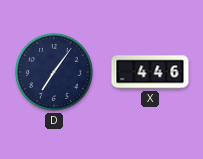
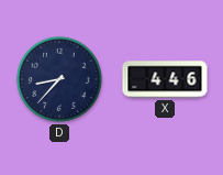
D: 7:06 -> 8:37 (59, 79)
